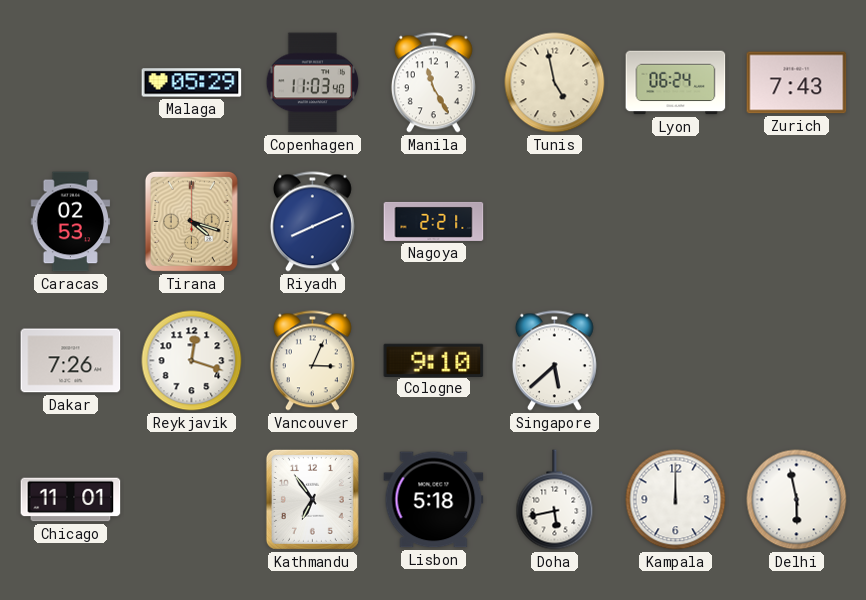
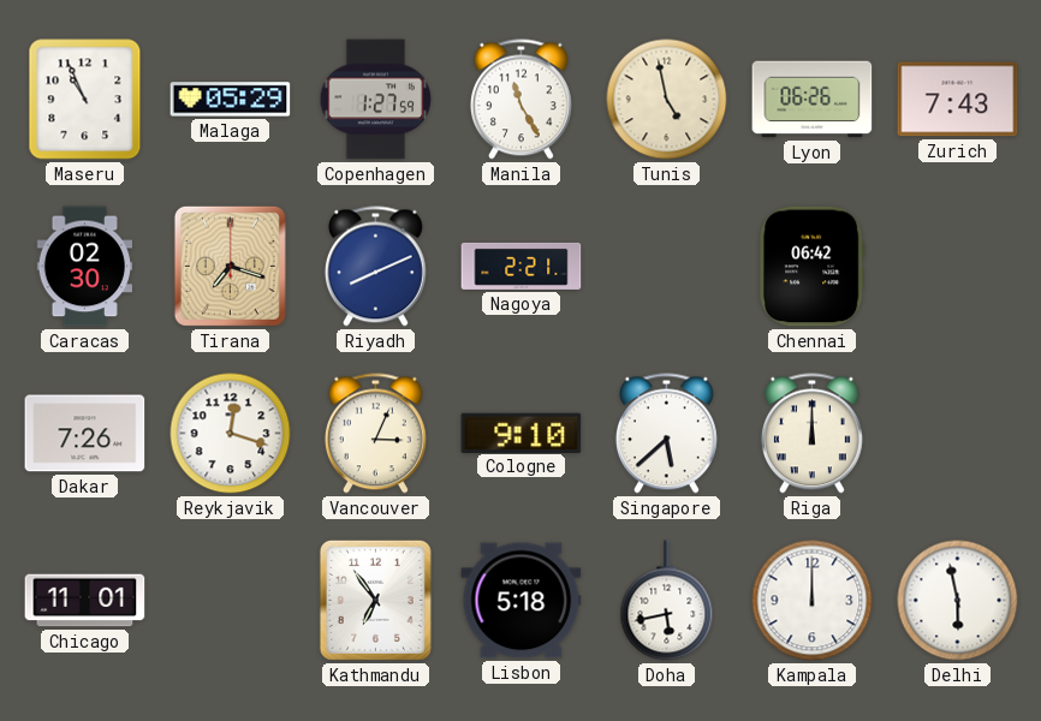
Maseru: none -> 10:56 (85, 100)
Copenhagen: 11:03 -> 1:27 (376, 100)
Lyon: 06:24 -> 06:26 (813, 100)
Caracas: 02:53 -> 02:30 (85, 267)
Tirana: 4:18 -> 7:18 (230, 266)
Chennai: none -> 06:42 (811, 267)
Riga: none -> 12:00 (811, 434)
